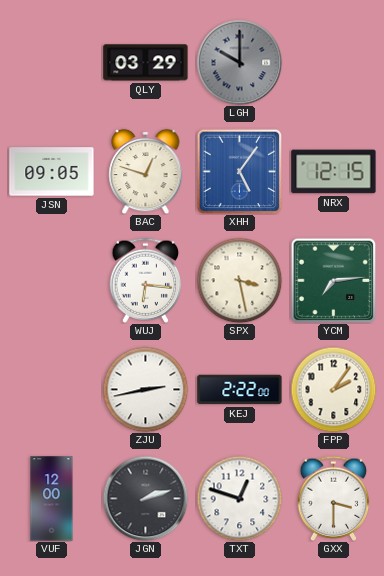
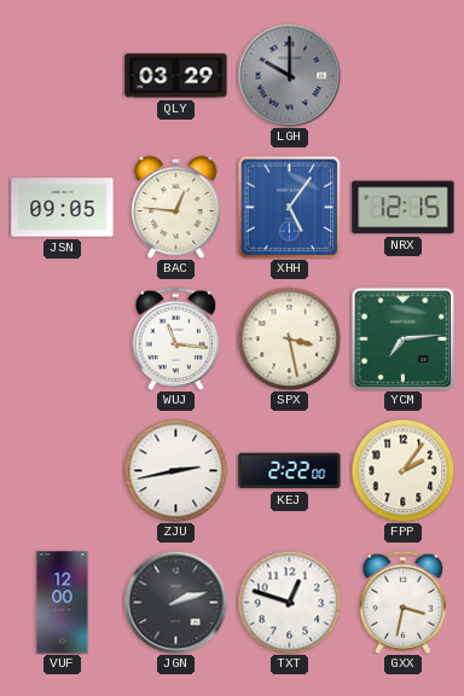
BAC: 12:48 -> 12:46 (176, 207)
WUJ: 6:16 -> 11:16 (176, 338)
GXX: 3:30 -> 3:32 (404, 602)
